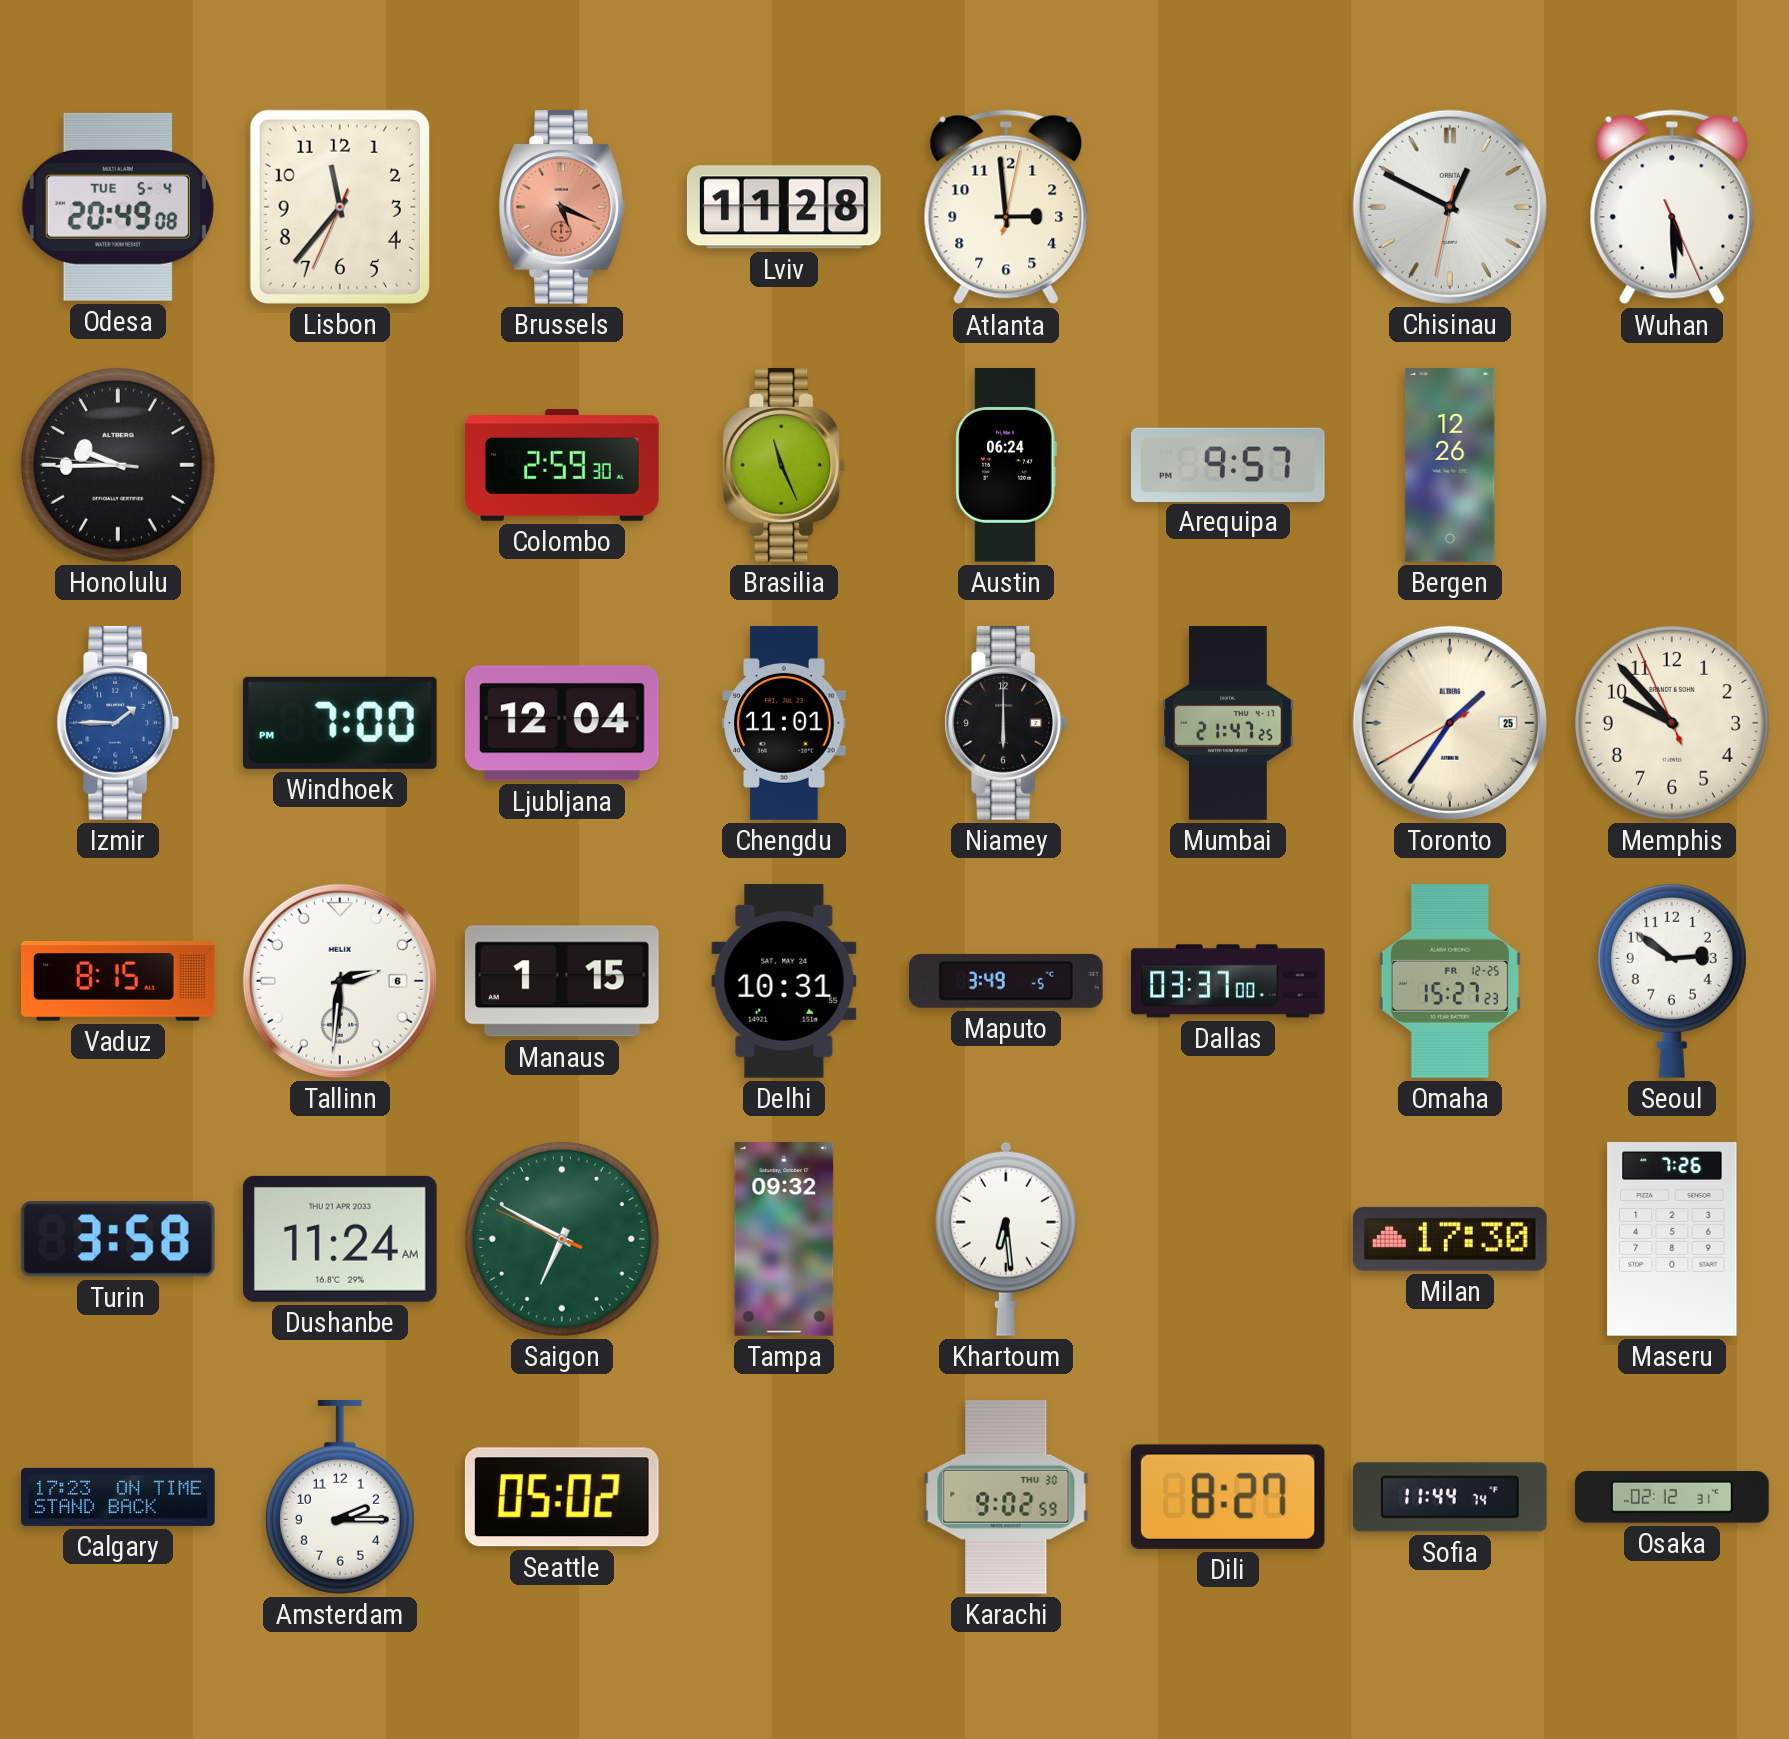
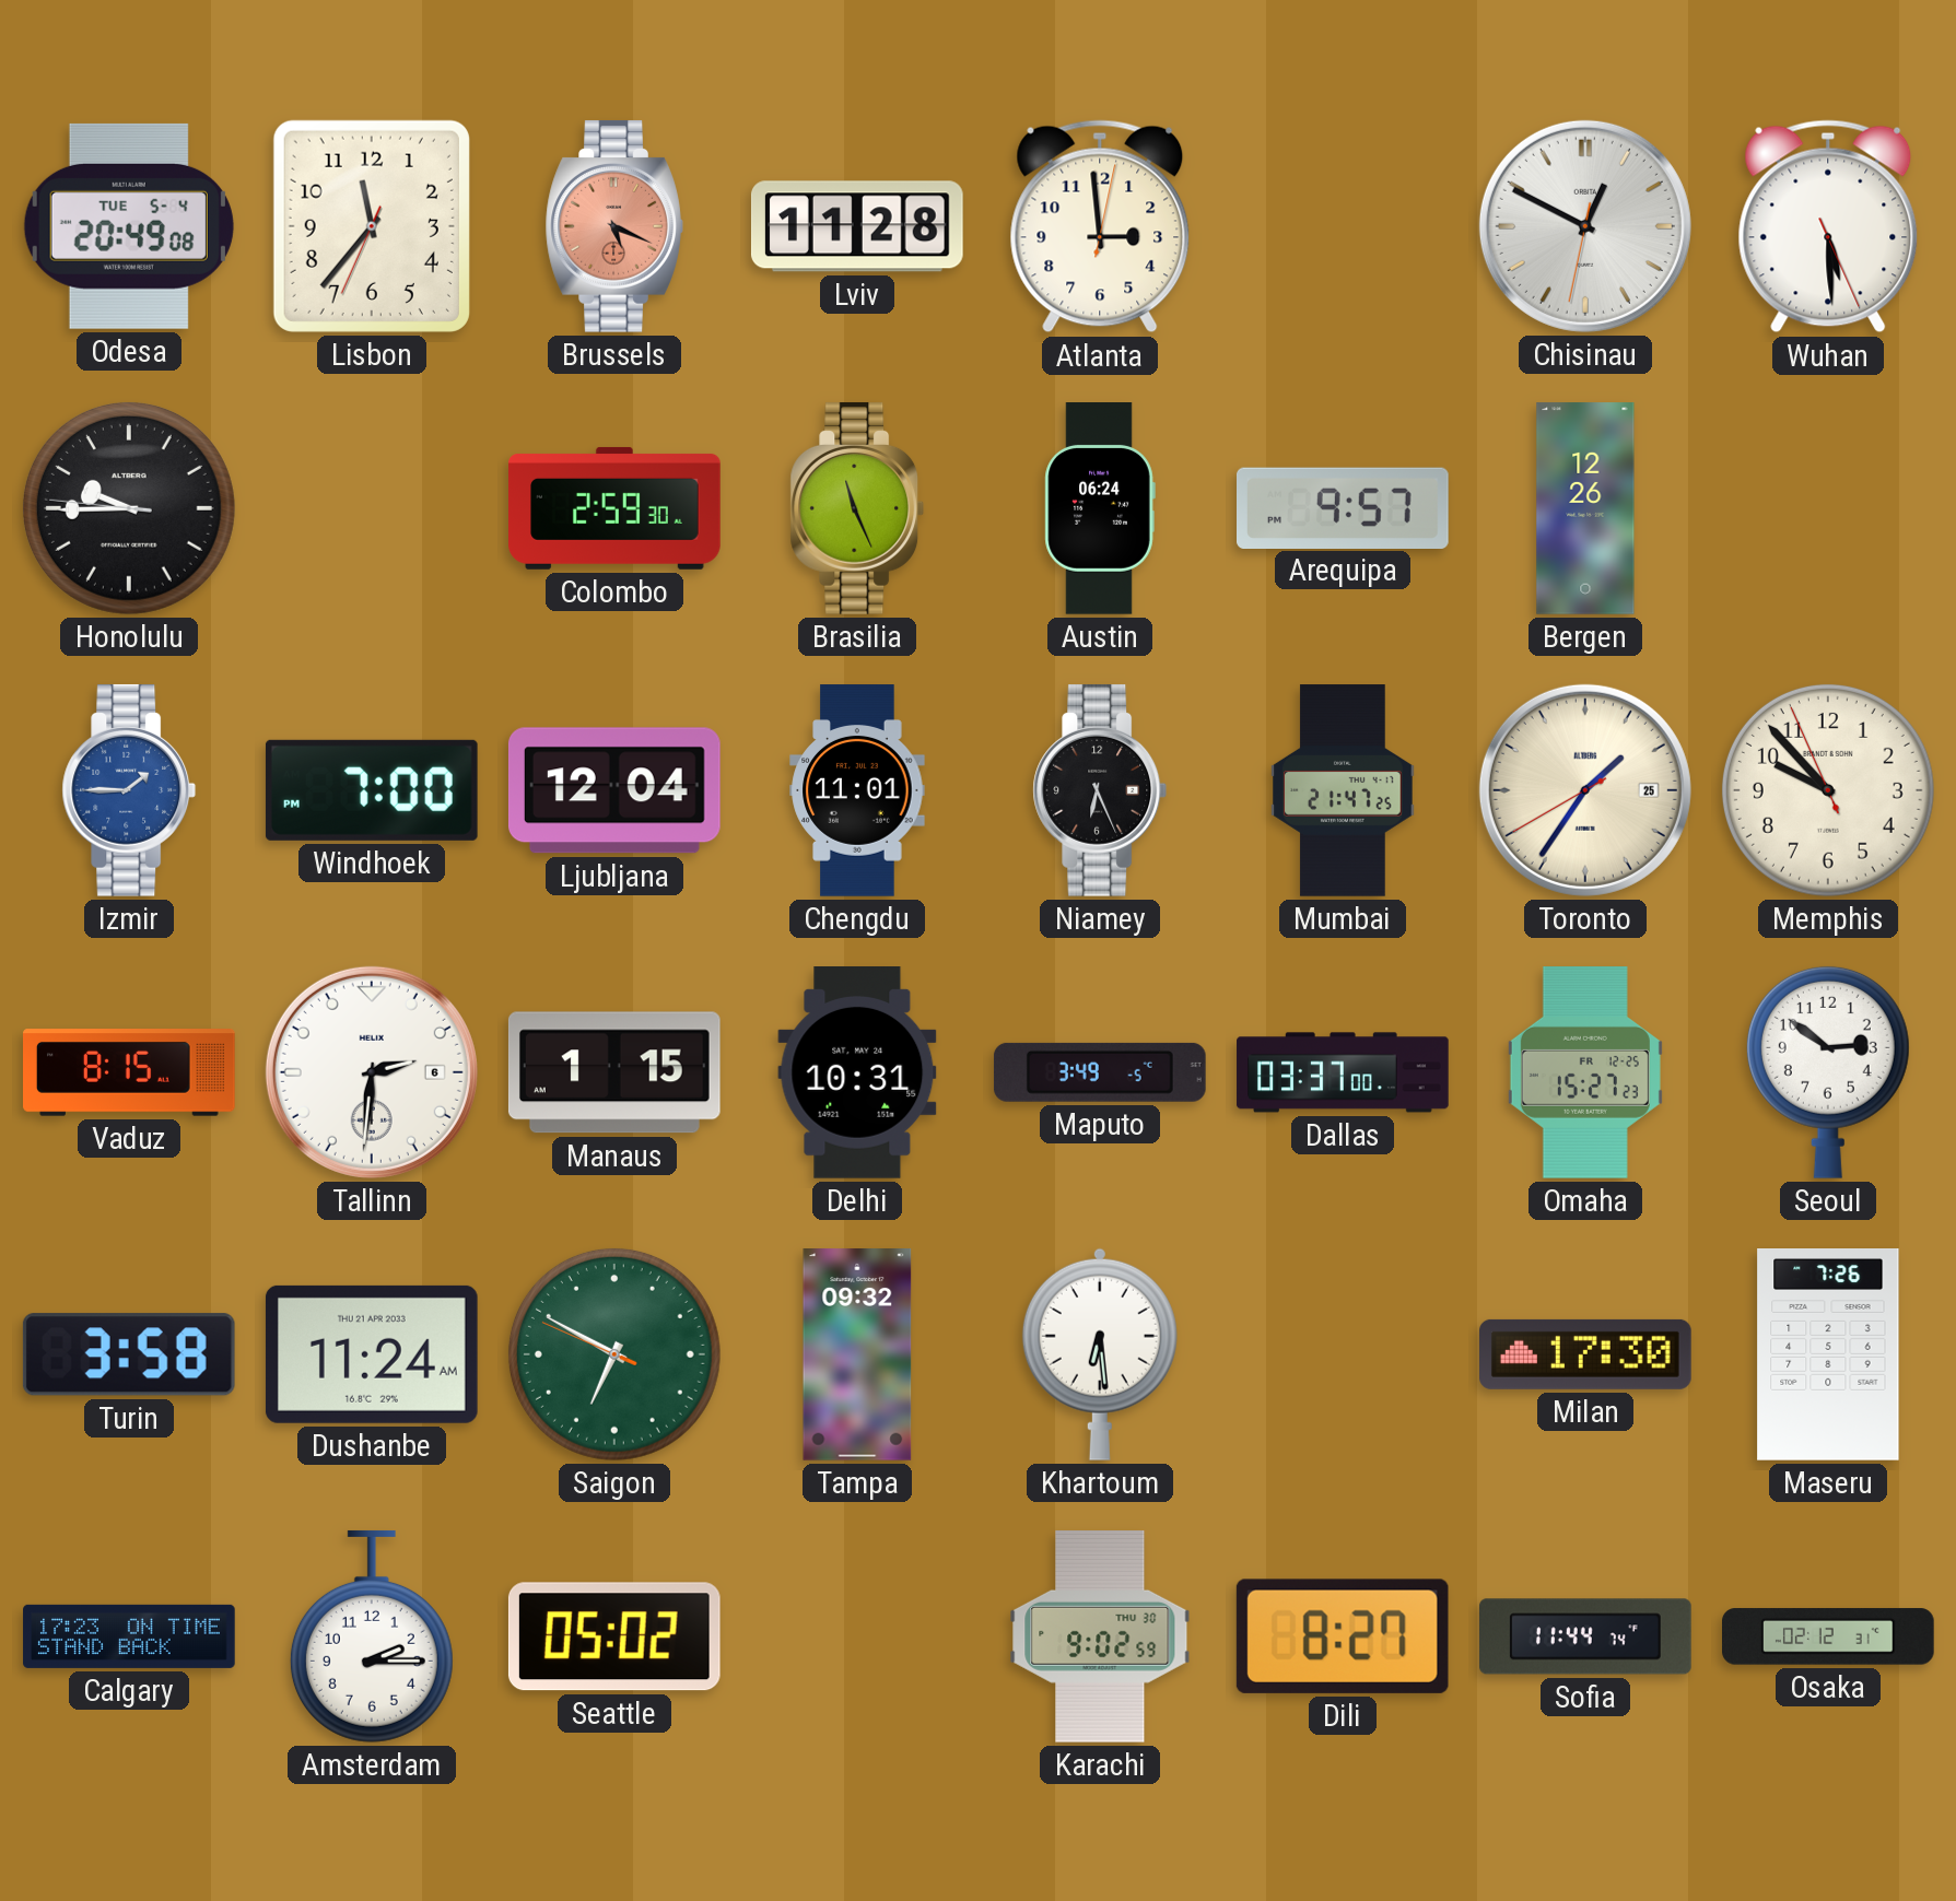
Niamey: 6:00 -> 6:26 (1100, 790)
